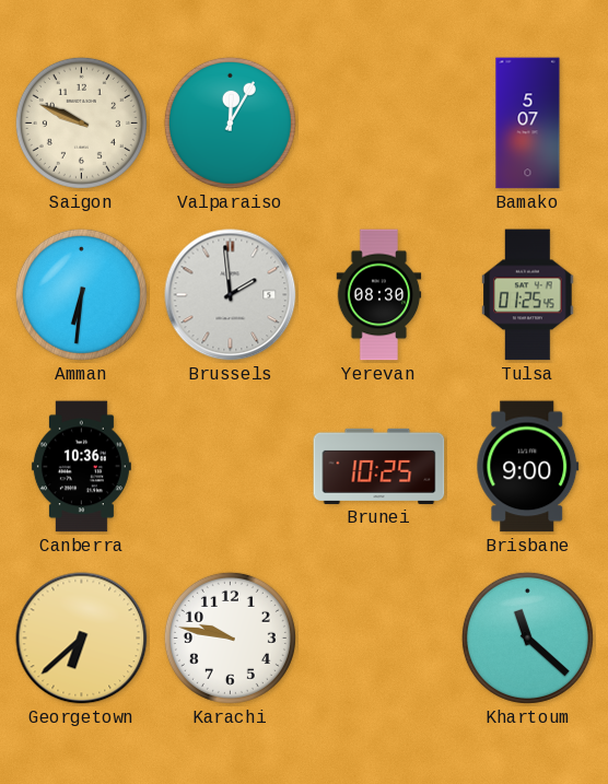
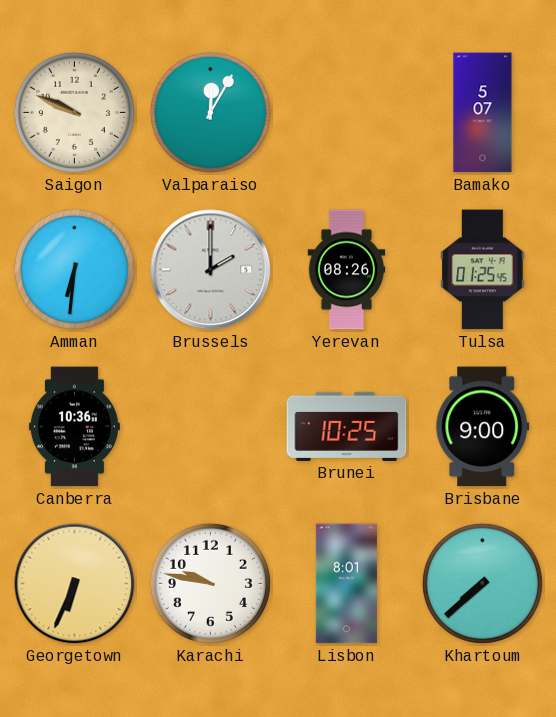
Brussels: 1:59 -> 2:00 (211, 270)
Yerevan: 08:30 -> 08:26 (347, 270)
Georgetown: 6:38 -> 6:34 (75, 584)
Lisbon: none -> 8:01 (346, 584)
Khartoum: 11:22 -> 7:38 (482, 583)
